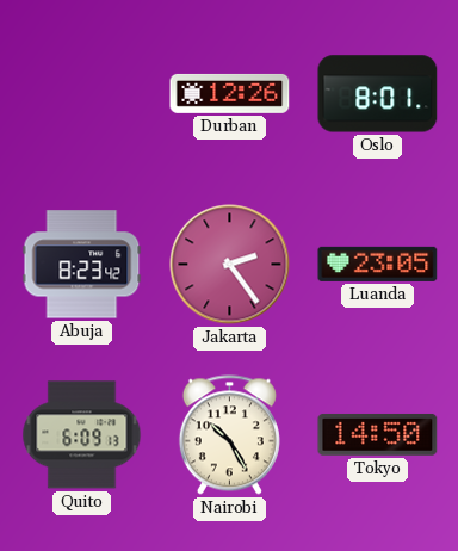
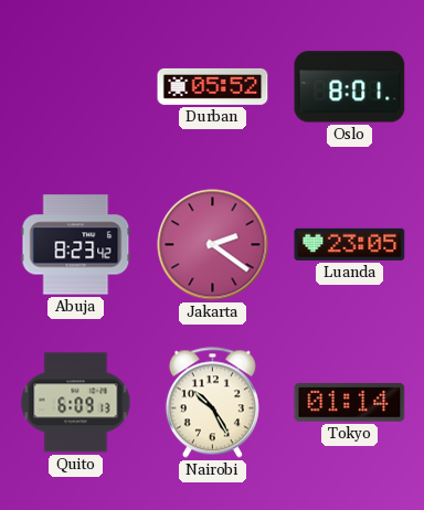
Durban: 12:26 -> 05:52 (213, 86)
Jakarta: 2:24 -> 2:21 (213, 245)
Tokyo: 14:50 -> 01:14 (350, 402)
